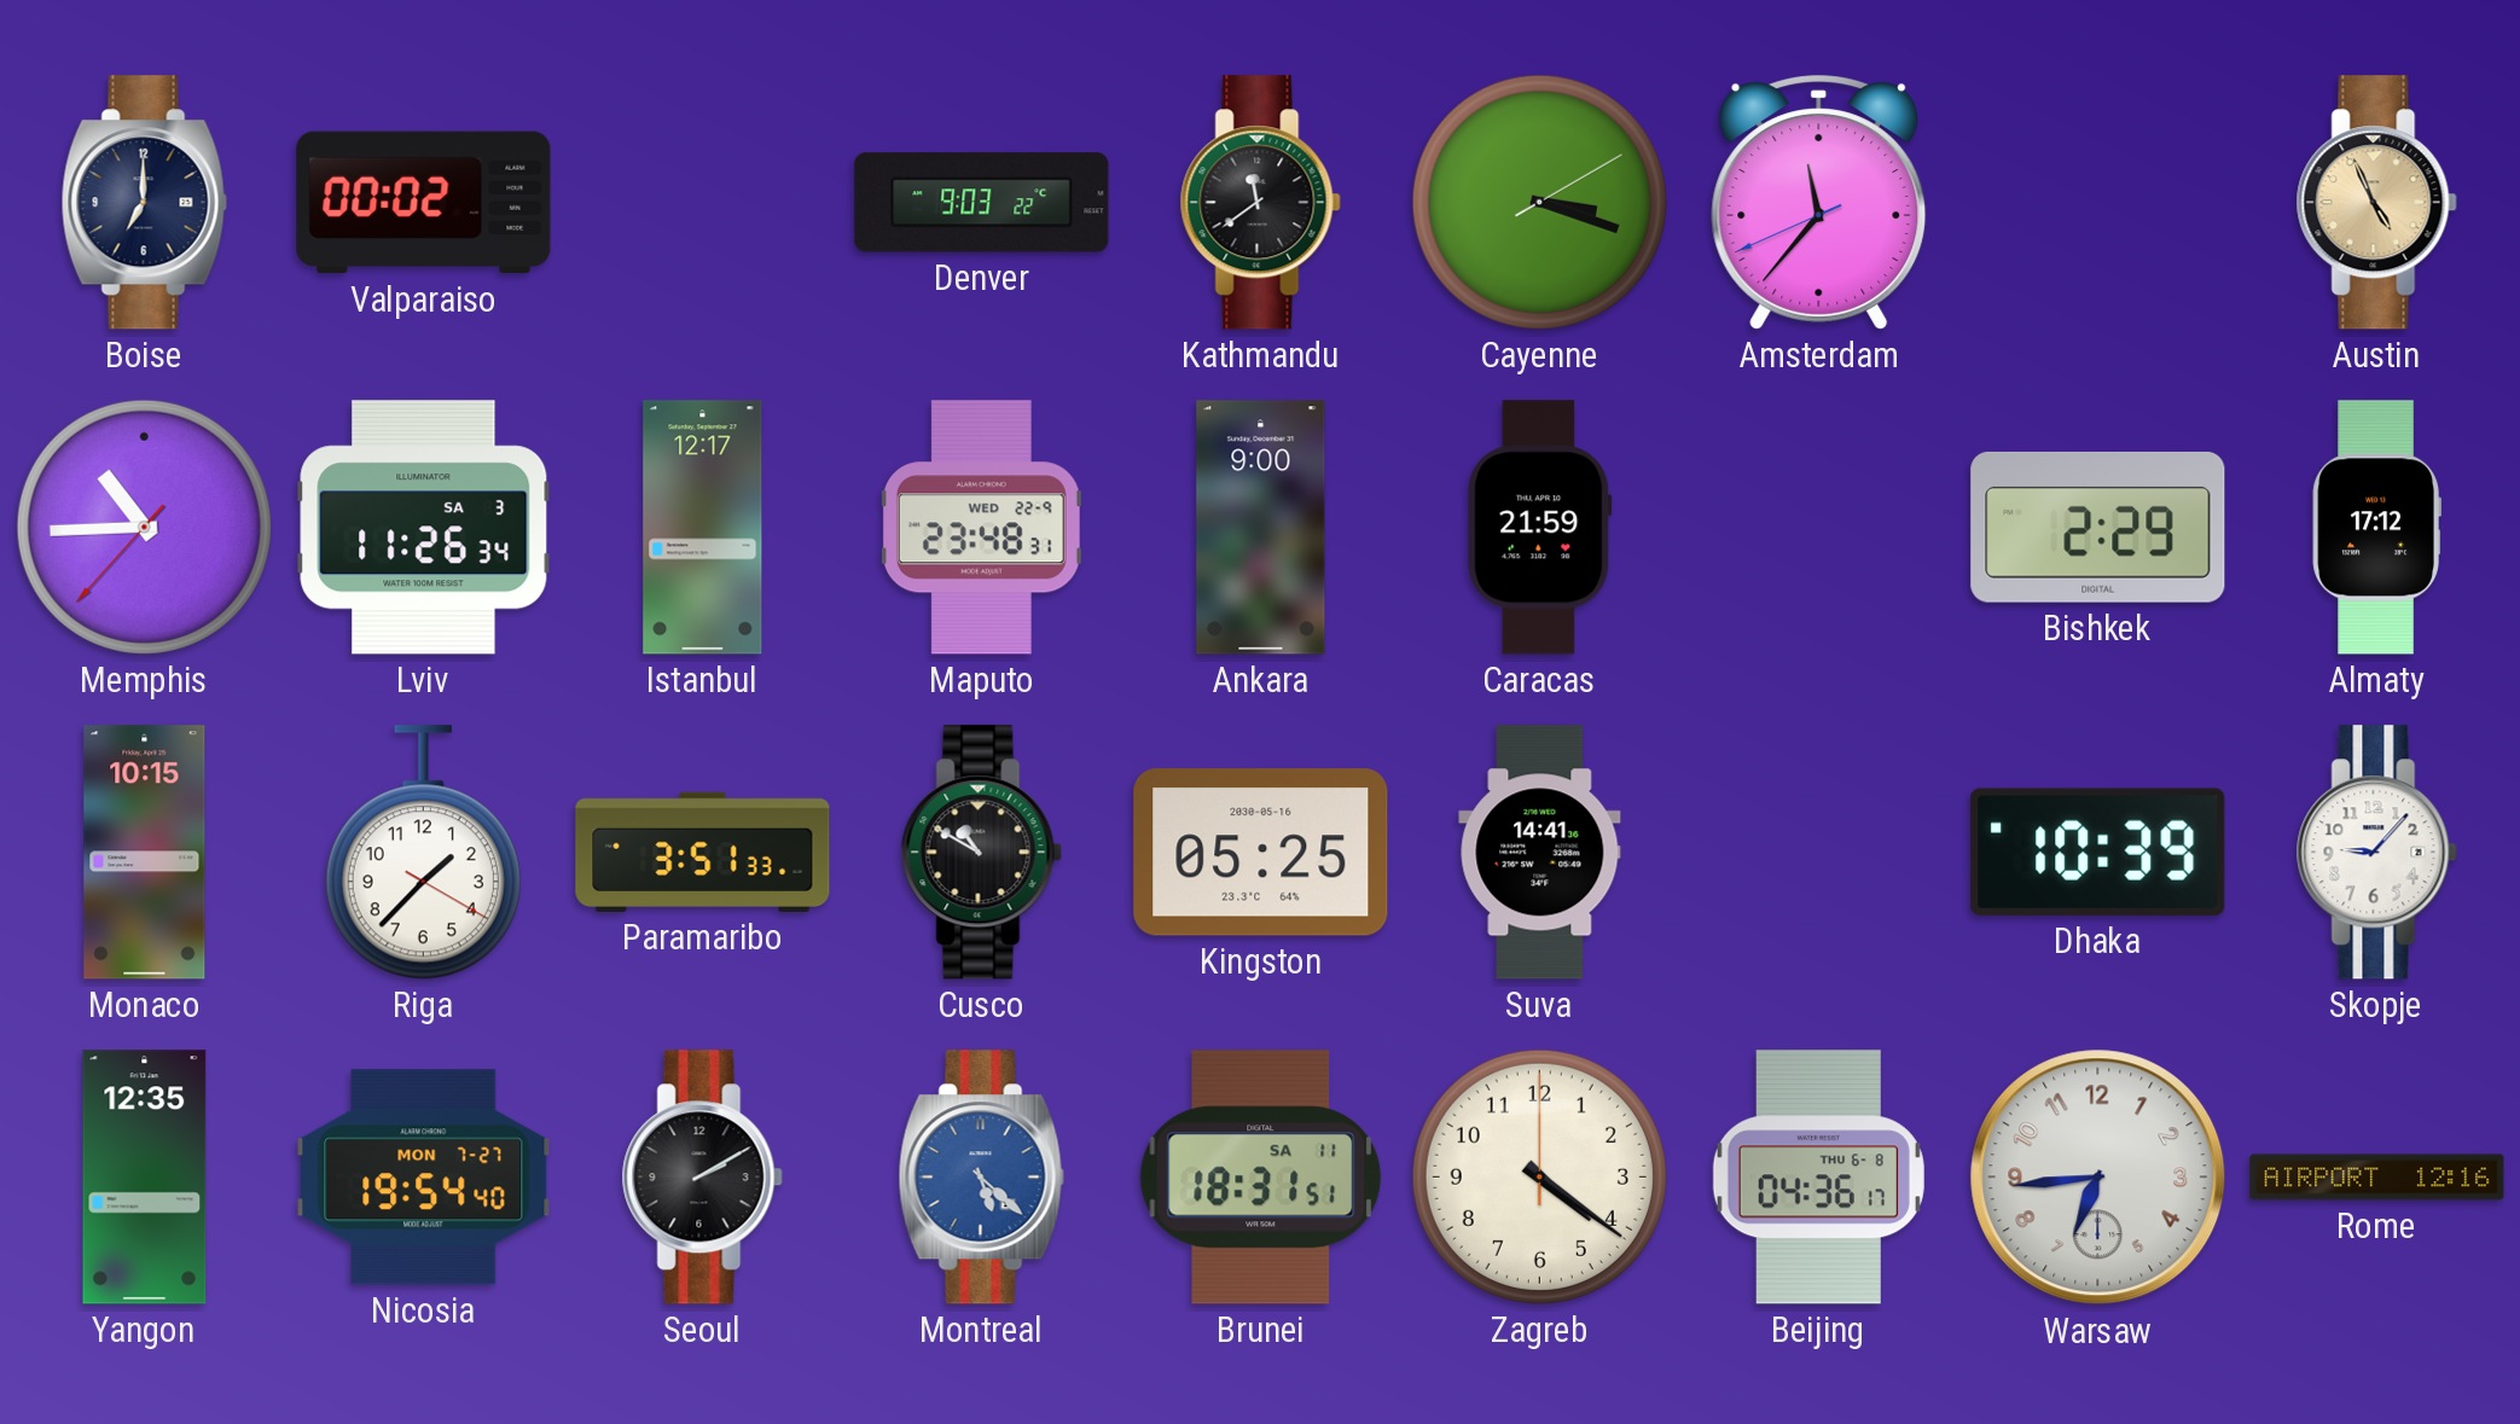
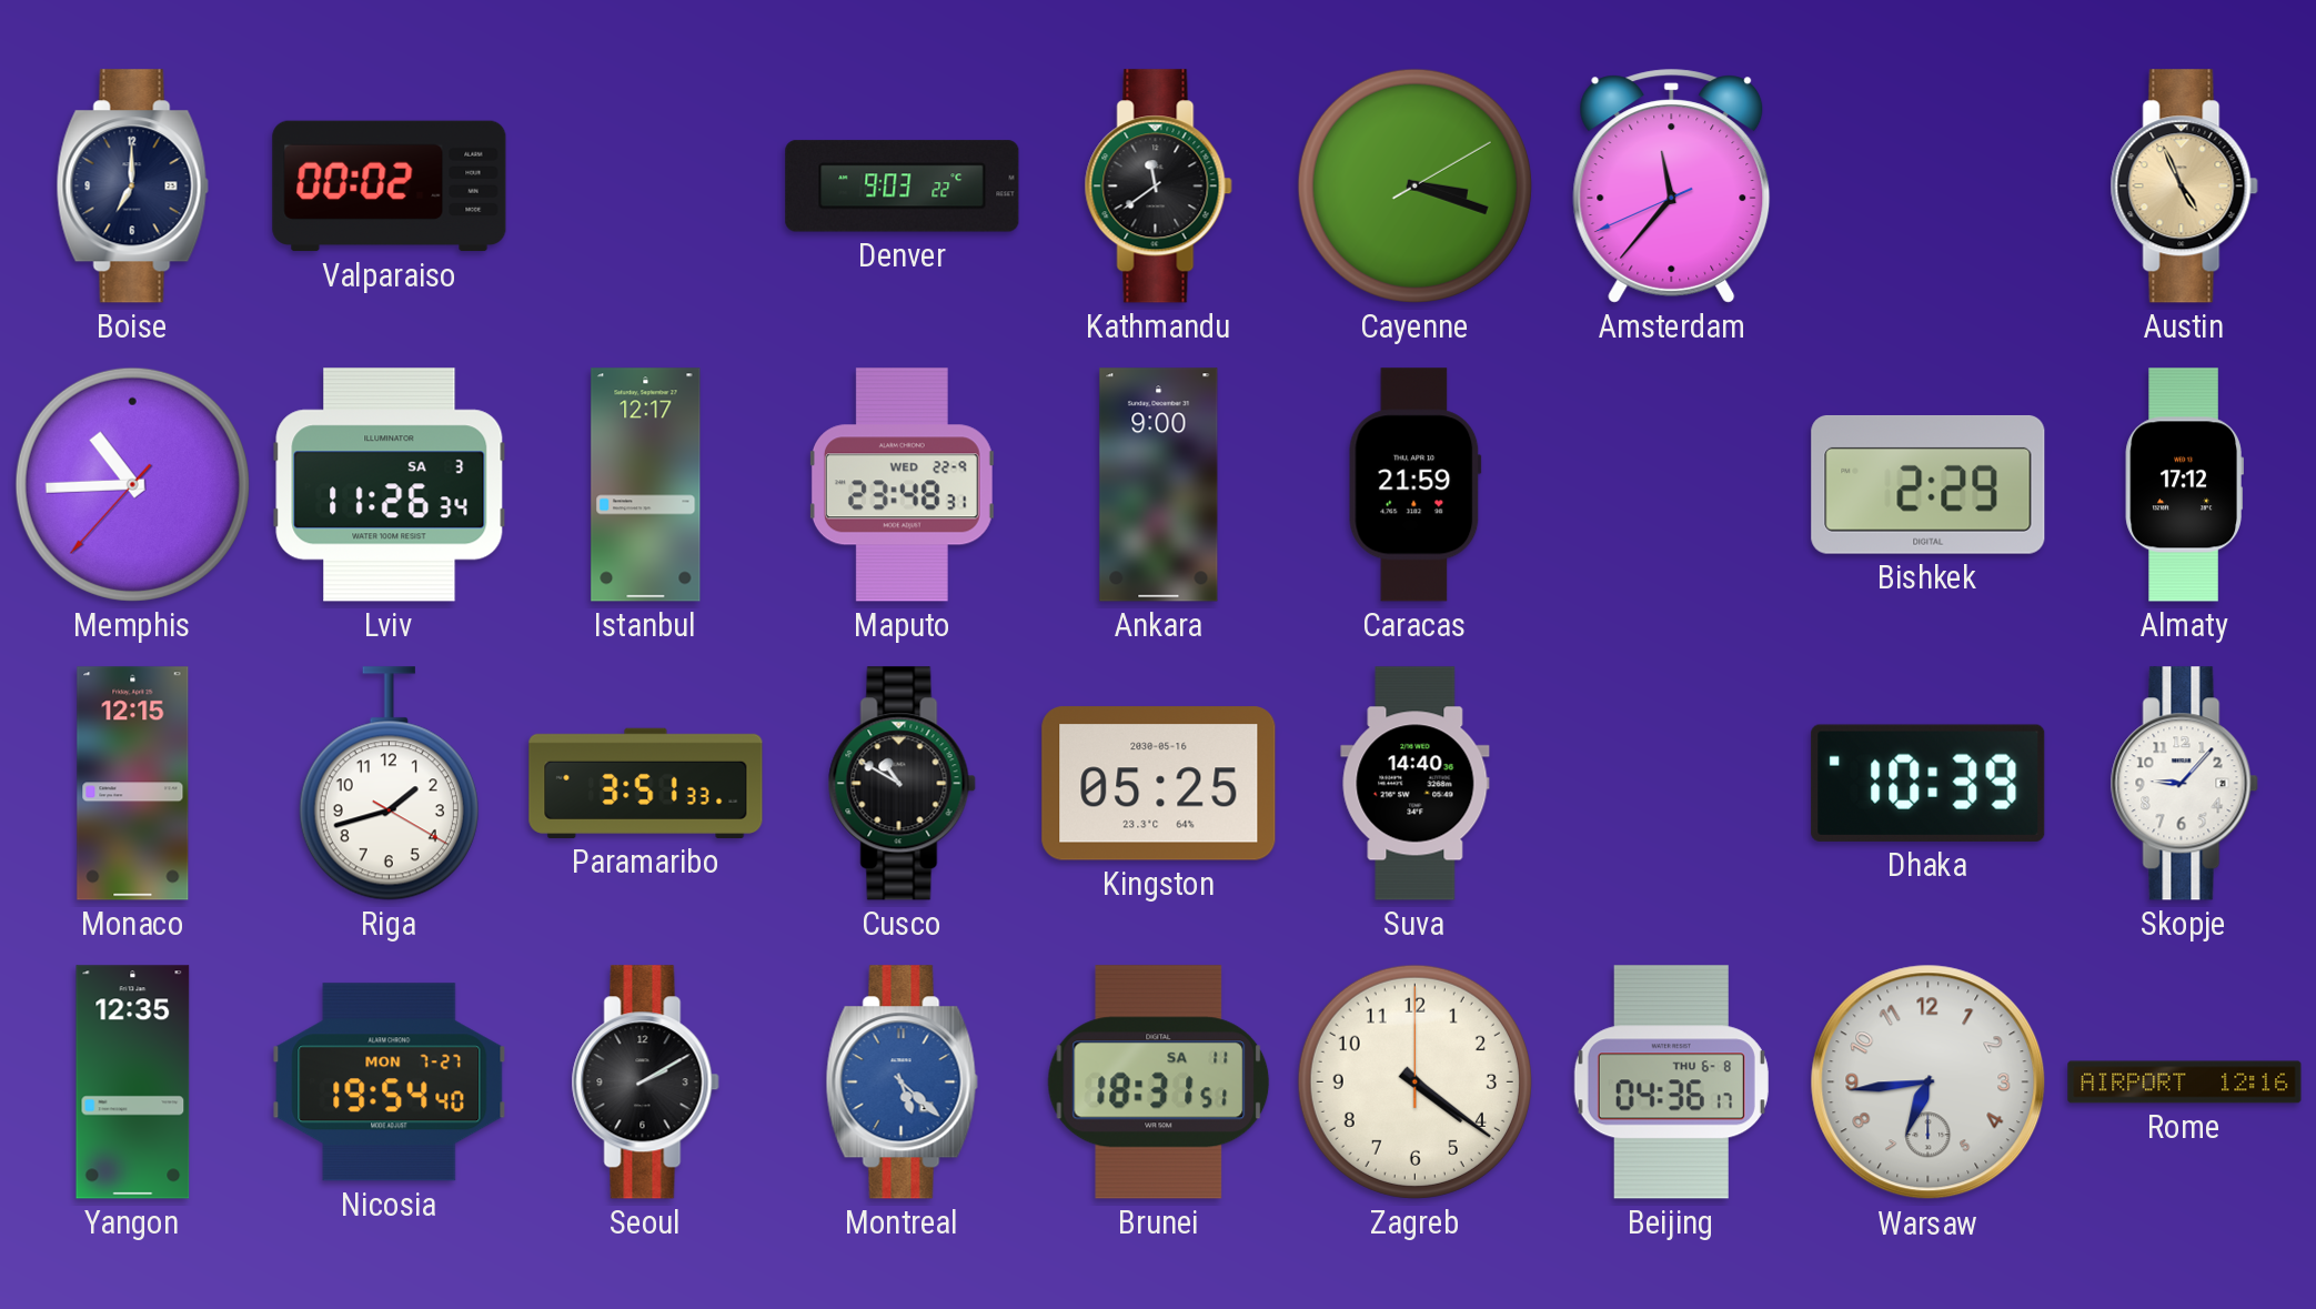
Monaco: 10:15 -> 12:15 (133, 784)
Riga: 1:37 -> 1:42 (389, 784)
Suva: 14:41 -> 14:40 (1416, 784)
